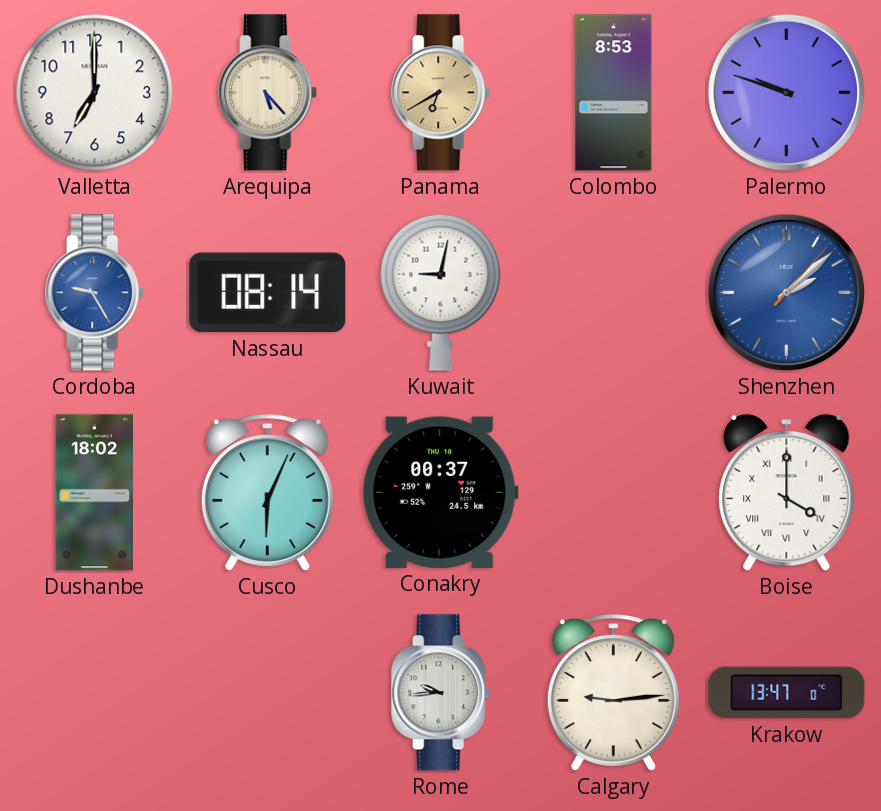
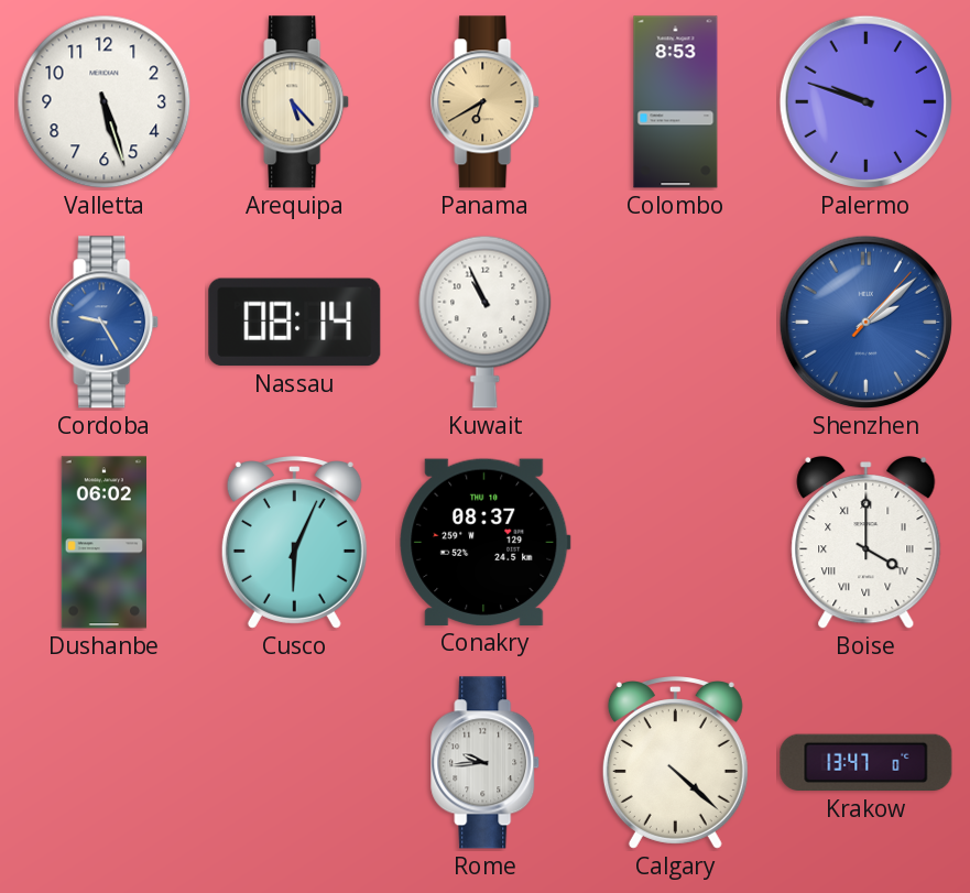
Valletta: 7:00 -> 5:27 (105, 102)
Kuwait: 9:02 -> 10:56 (486, 322)
Dushanbe: 18:02 -> 06:02 (103, 543)
Conakry: 00:37 -> 08:37 (486, 542)
Calgary: 9:14 -> 4:22 (675, 763)
